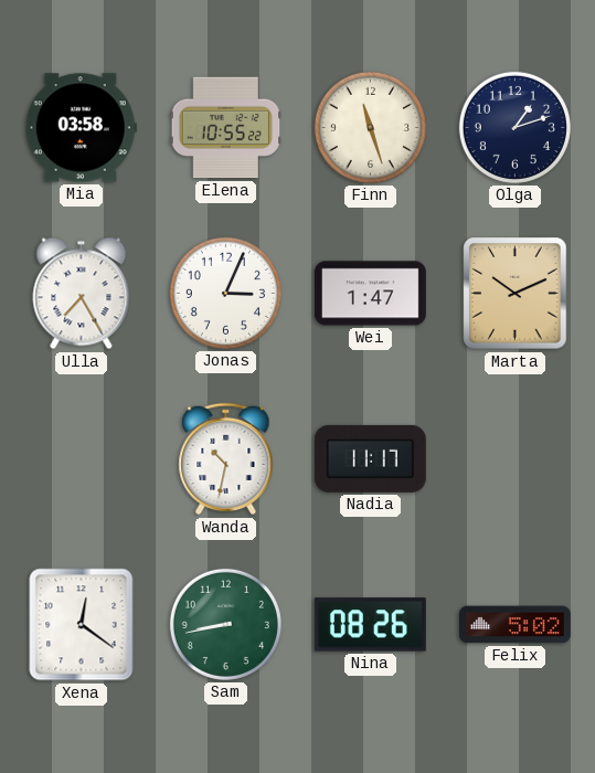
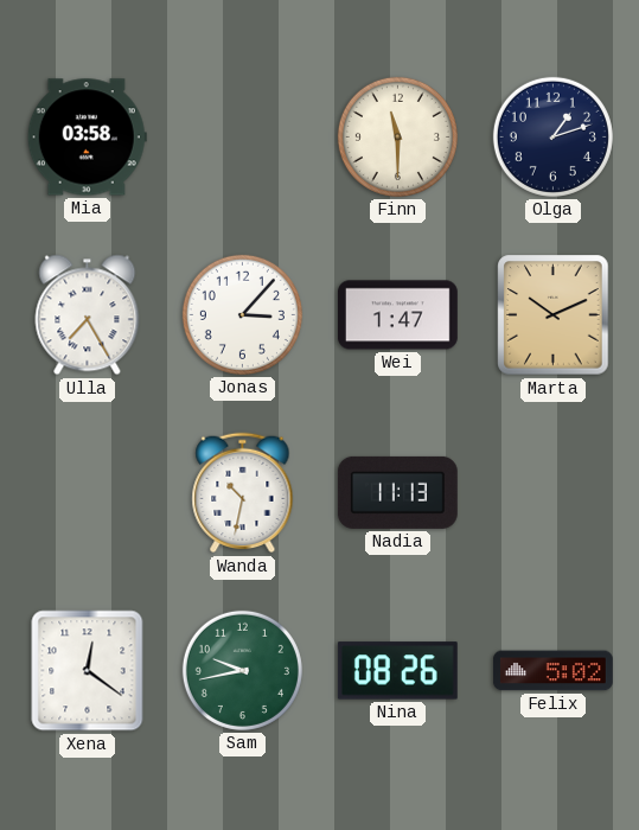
Elena: 10:55 -> none (226, 128)
Finn: 11:27 -> 11:30 (397, 136)
Jonas: 3:04 -> 3:07 (242, 314)
Nadia: 11:17 -> 11:13 (397, 492)
Sam: 8:43 -> 9:43 (242, 670)
